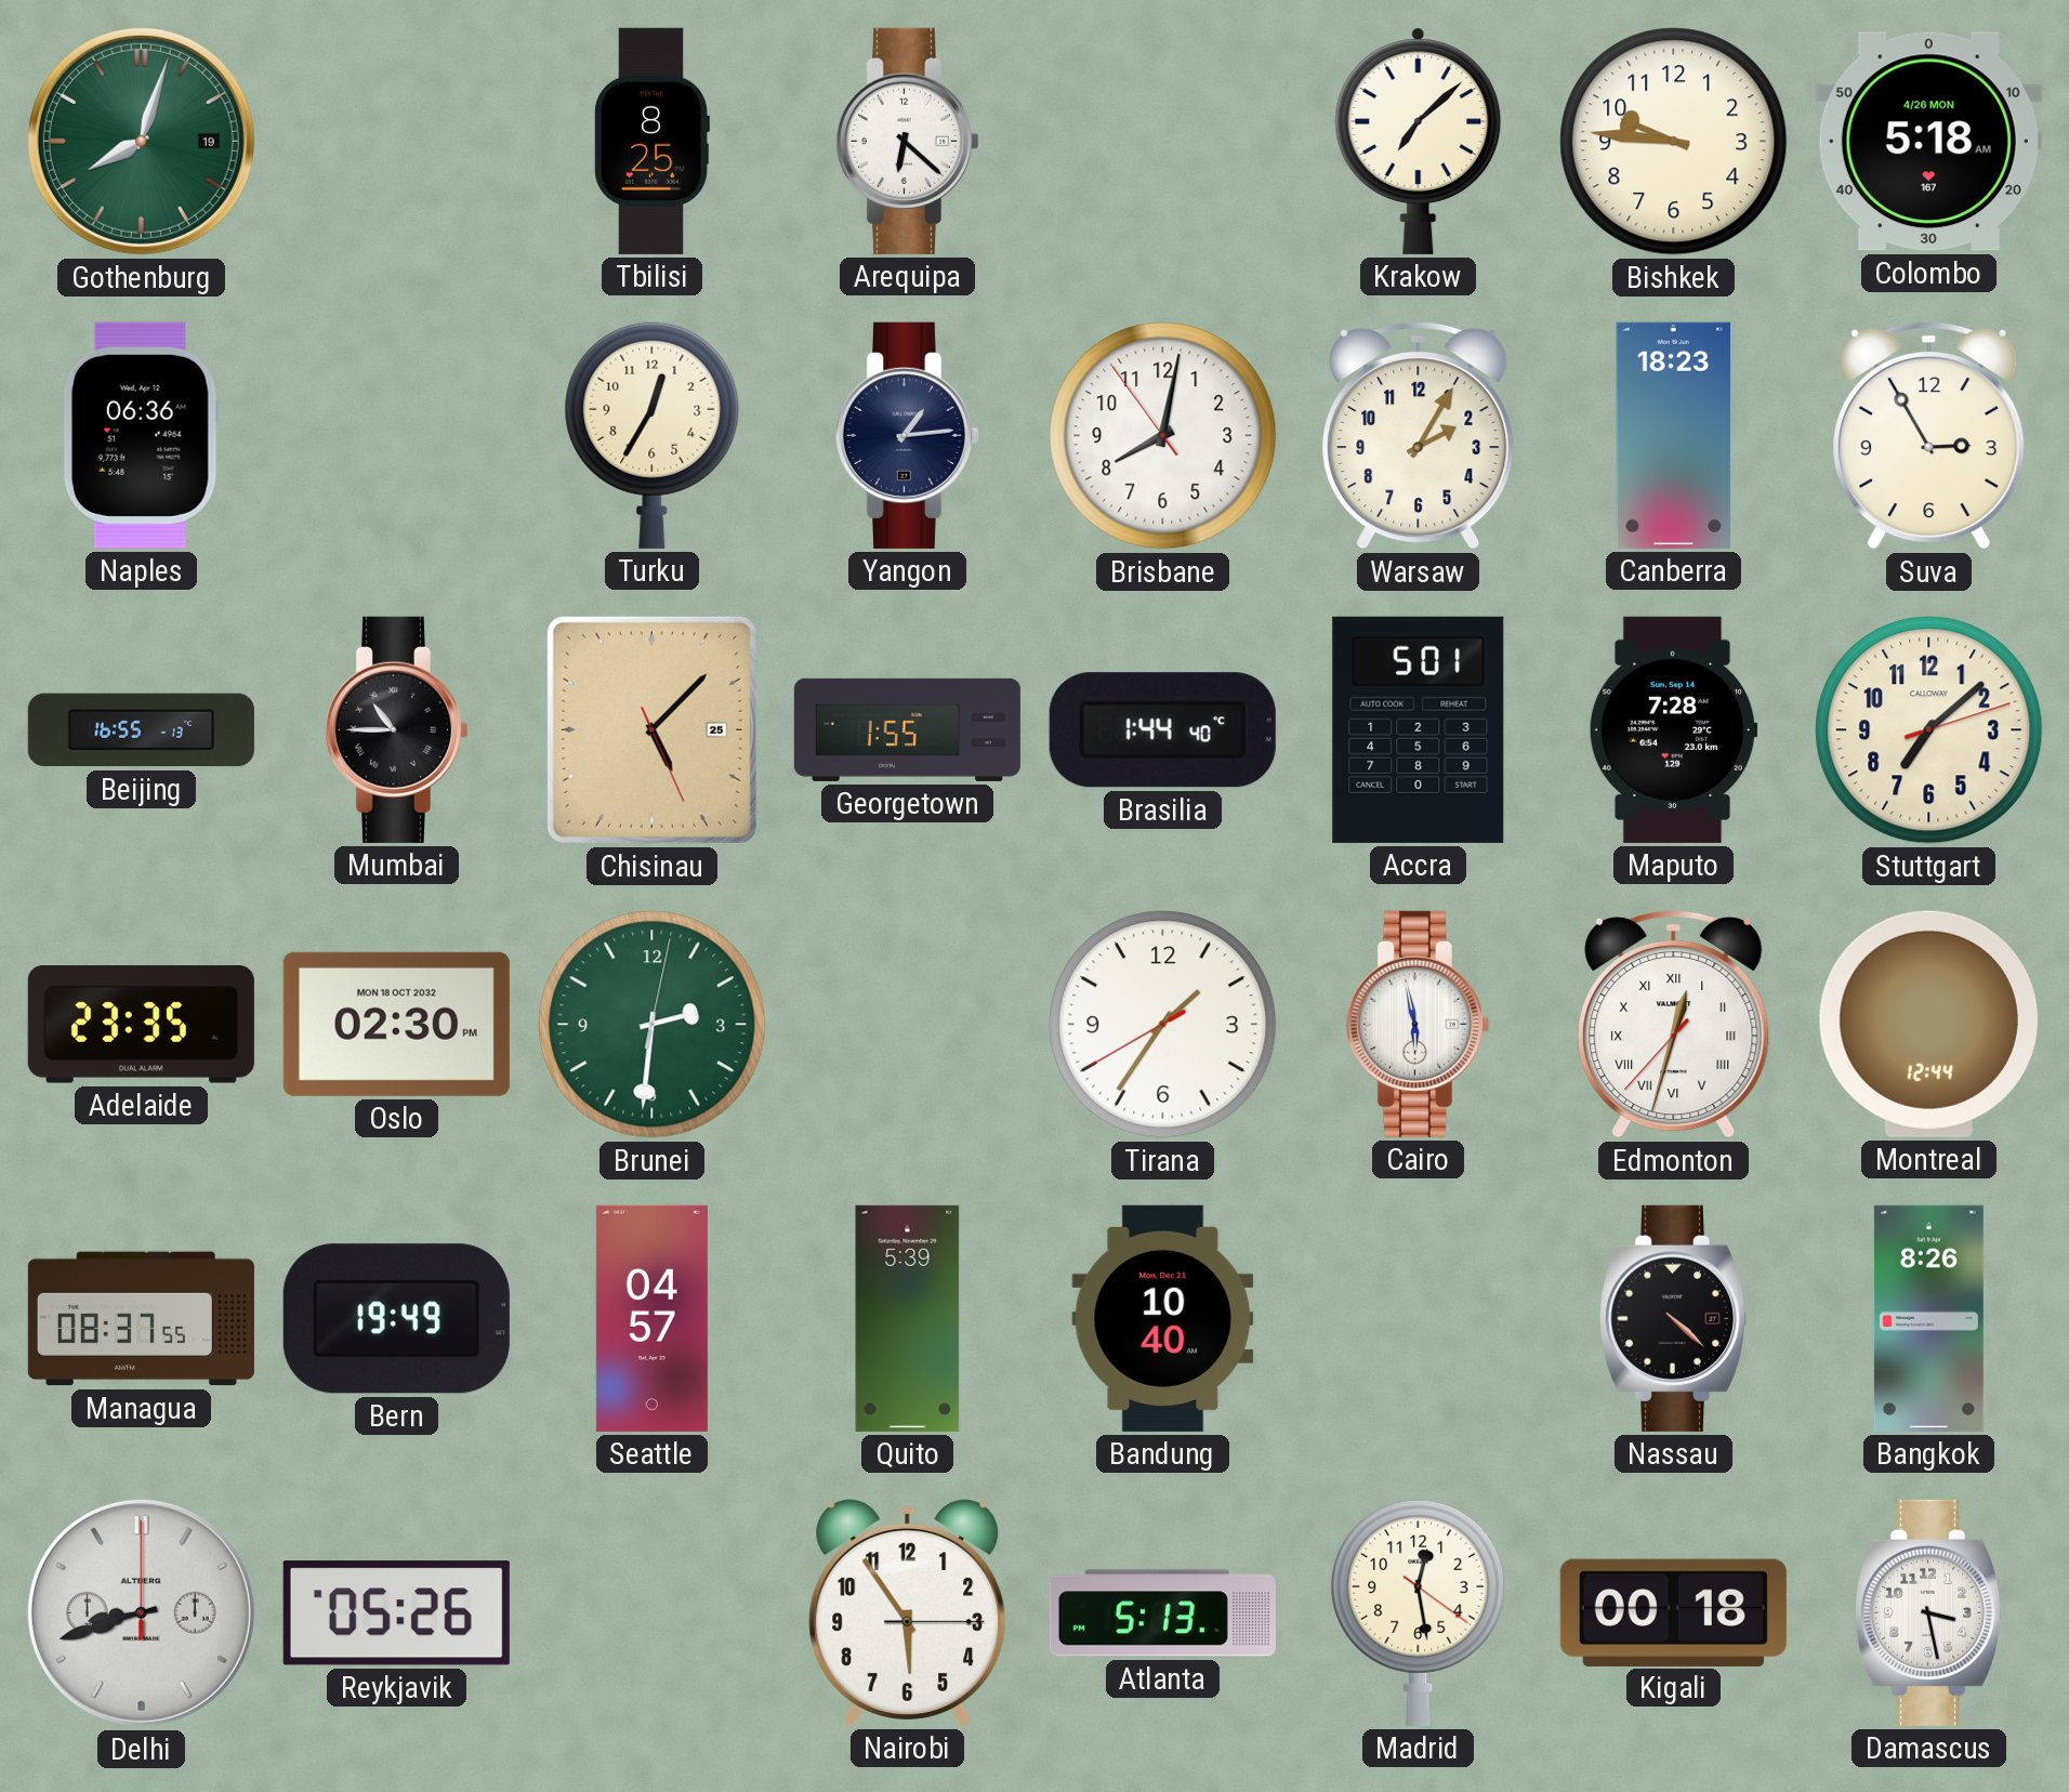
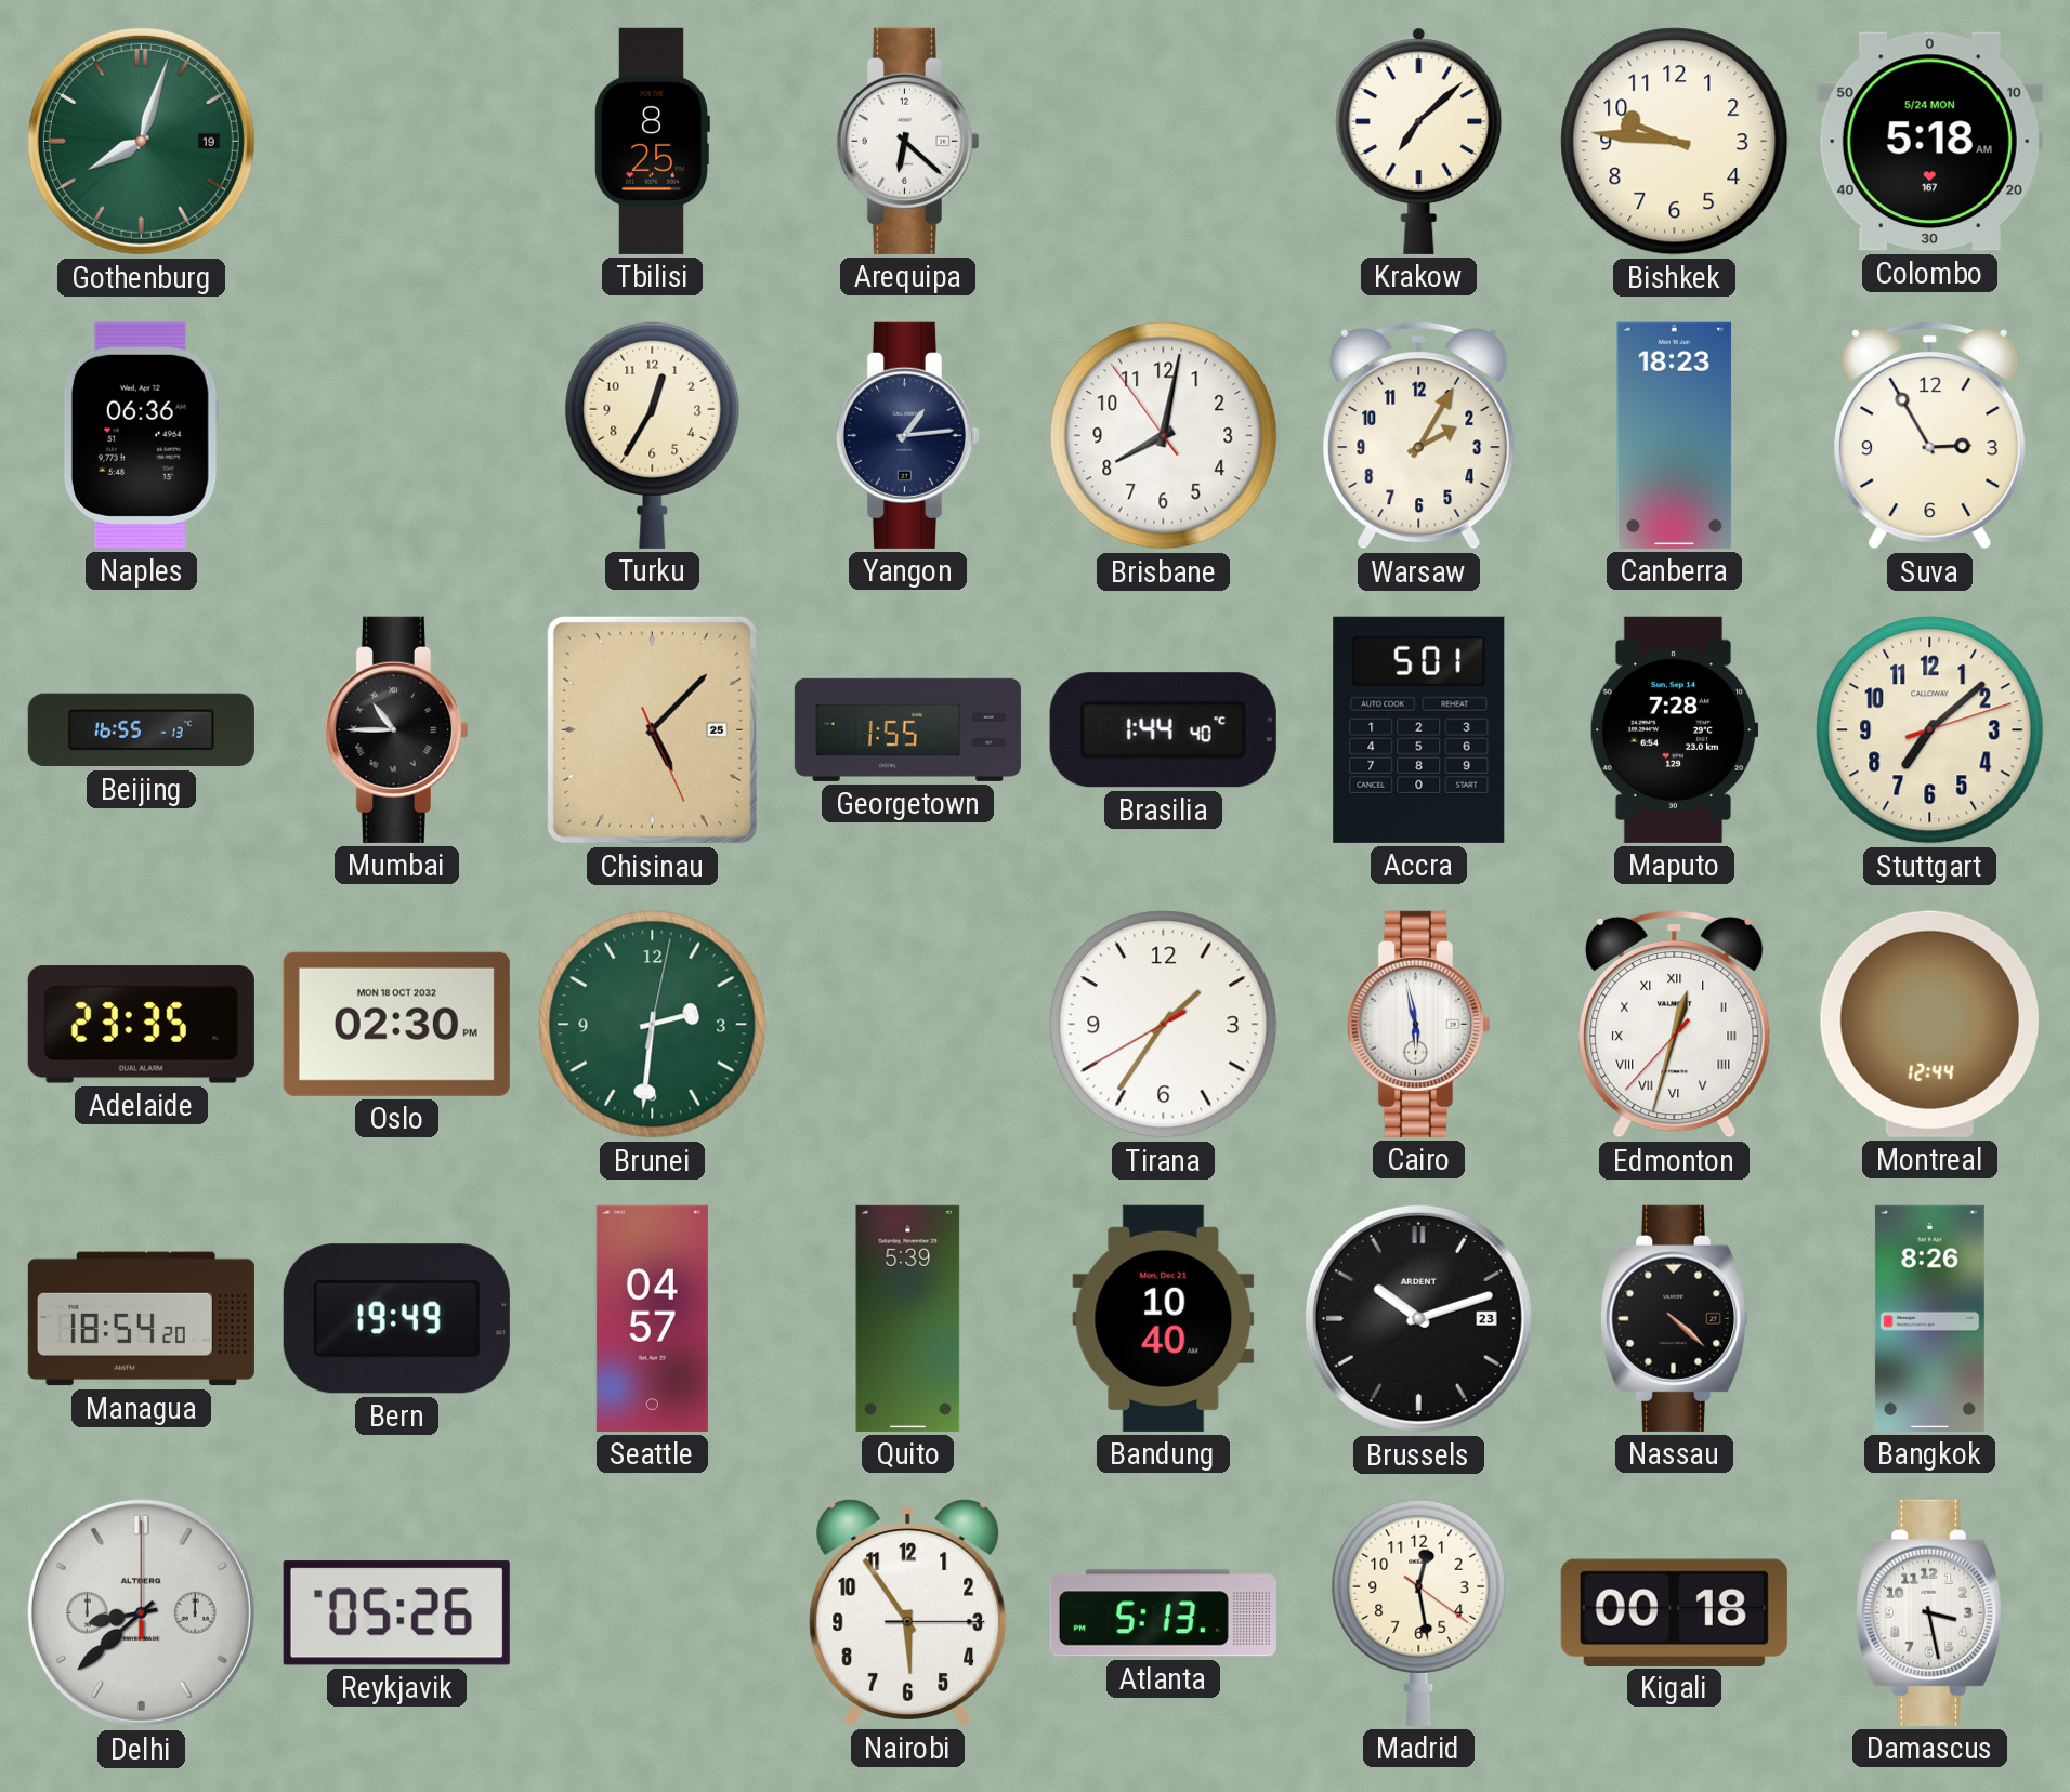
Colombo date: 4/26 MON -> 5/24 MON (1929, 142)
Managua: 08:37 -> 18:54 (141, 1319)
Brussels: none -> 10:12 (1418, 1318)
Delhi: 8:42 -> 8:38 (141, 1612)
